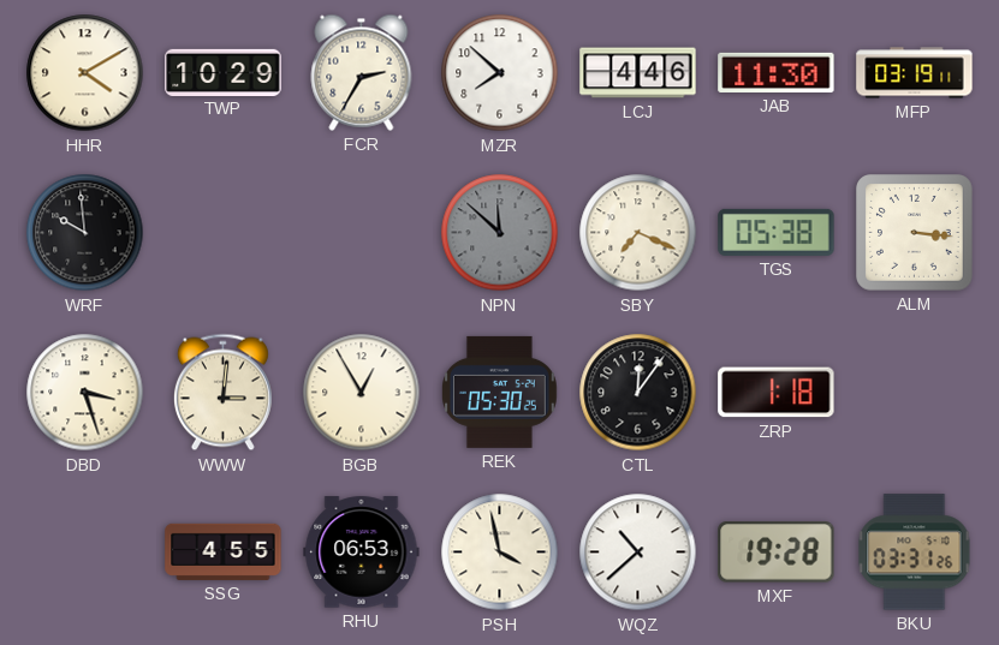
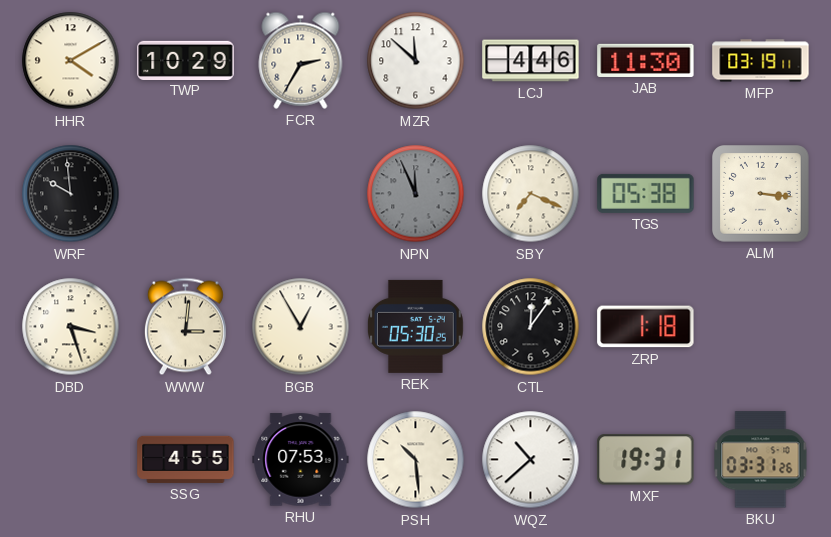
MZR: 7:52 -> 11:52 (416, 61)
NPN: 11:52 -> 11:56 (416, 194)
RHU: 06:53 -> 07:53 (301, 460)
PSH: 3:58 -> 10:29 (416, 460)
MXF: 19:28 -> 19:31 (646, 460)
